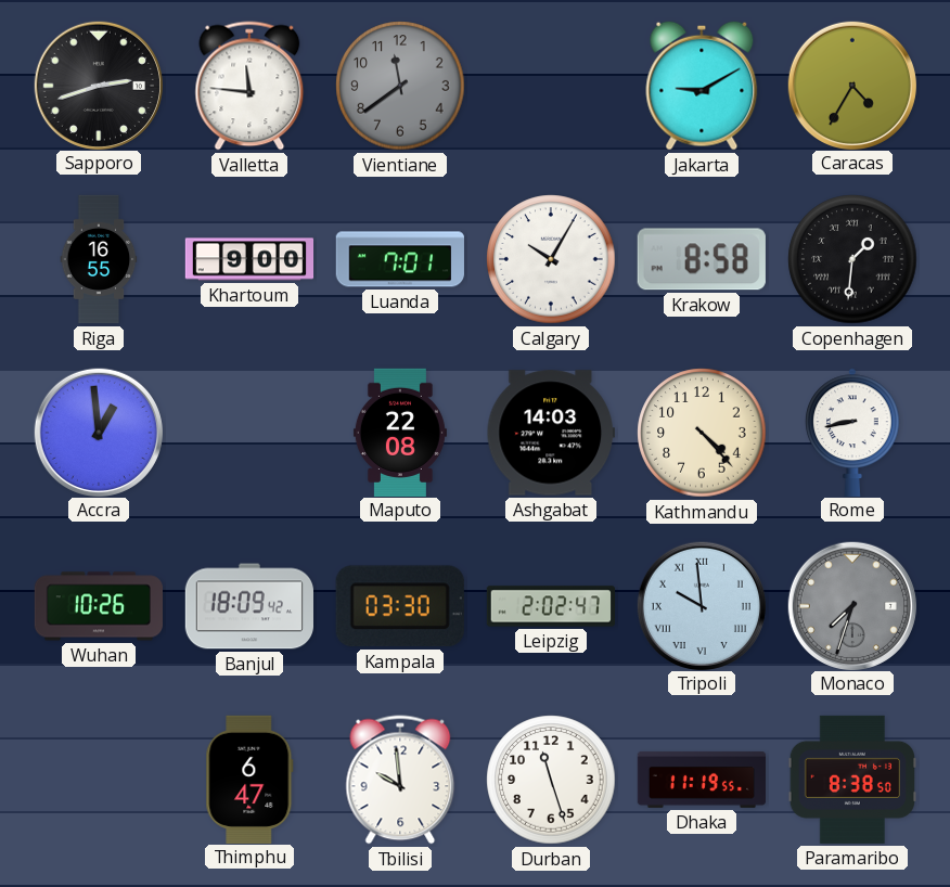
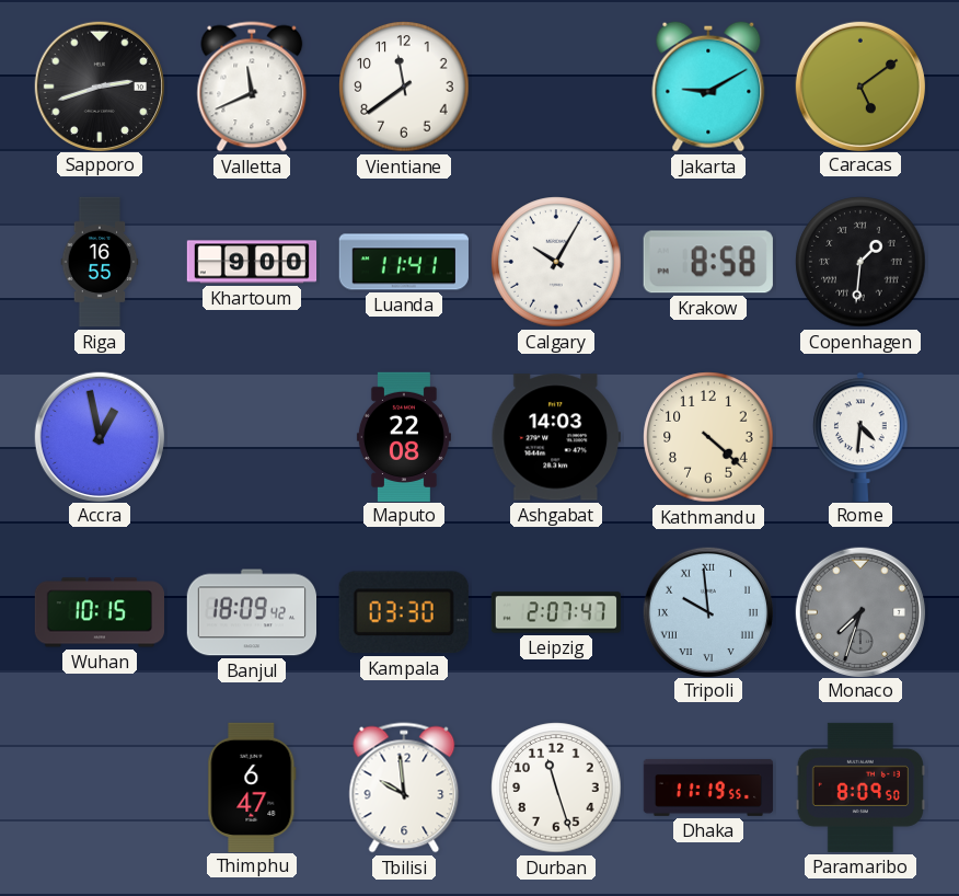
Valletta: 11:46 -> 11:41 (252, 87)
Vientiane dial: grey -> white (404, 87)
Caracas: 4:35 -> 5:09 (859, 85)
Luanda: 7:01 -> 11:41 (403, 262)
Accra: 12:59 -> 12:58 (99, 436)
Kathmandu: 4:23 -> 4:22 (708, 437)
Rome: 8:43 -> 4:31 (860, 436)
Wuhan: 10:26 -> 10:15 (99, 612)
Leipzig: 2:02 -> 2:07 (556, 612)
Paramaribo: 8:38 -> 8:09 (859, 788)
